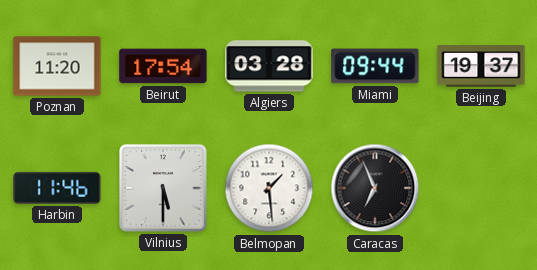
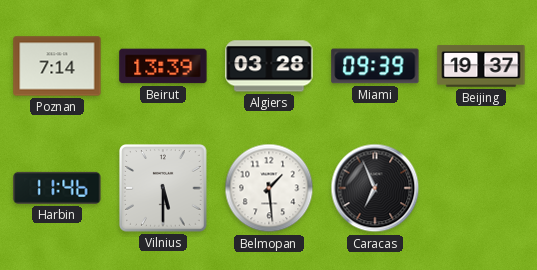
Poznan: 11:20 -> 7:14 (57, 66)
Beirut: 17:54 -> 13:39 (163, 66)
Miami: 09:44 -> 09:39 (375, 66)
